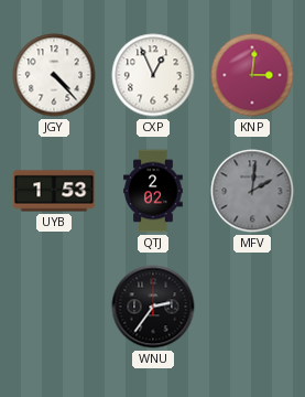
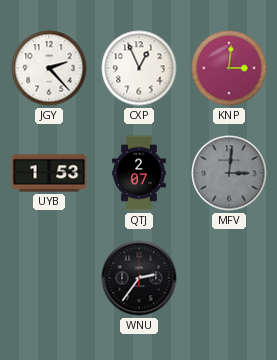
JGY: 4:23 -> 2:23 (49, 68)
QTJ: 2:02 -> 2:07 (139, 173)
MFV: 2:01 -> 3:01 (229, 173)
